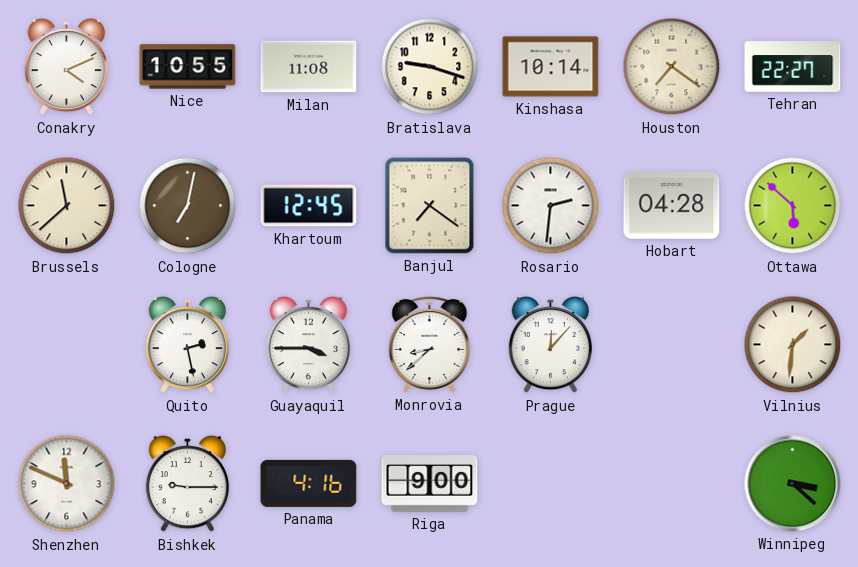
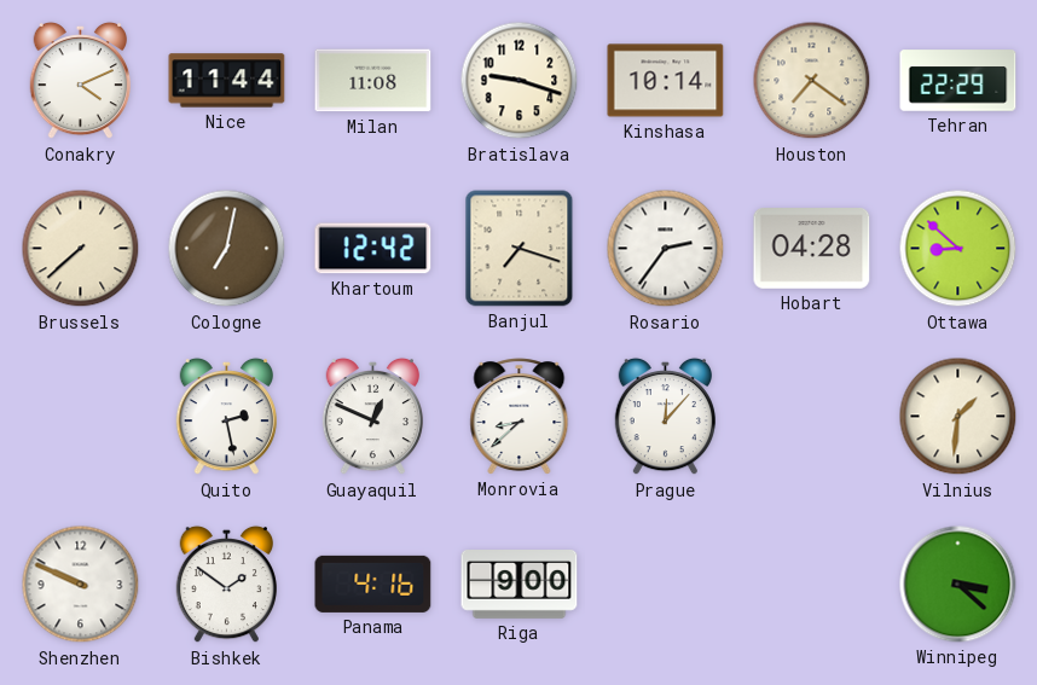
Nice: 10:55 -> 11:44 (227, 81)
Tehran: 22:27 -> 22:29 (958, 81)
Brussels: 11:38 -> 7:38 (81, 249)
Khartoum: 12:45 -> 12:42 (373, 249)
Banjul: 7:21 -> 7:18 (520, 249)
Rosario: 2:31 -> 2:36 (666, 249)
Ottawa: 5:52 -> 8:52 (958, 249)
Guayaquil: 3:45 -> 12:49 (372, 417)
Shenzhen: 11:49 -> 9:49 (81, 585)
Bishkek: 9:15 -> 1:51 (226, 585)
